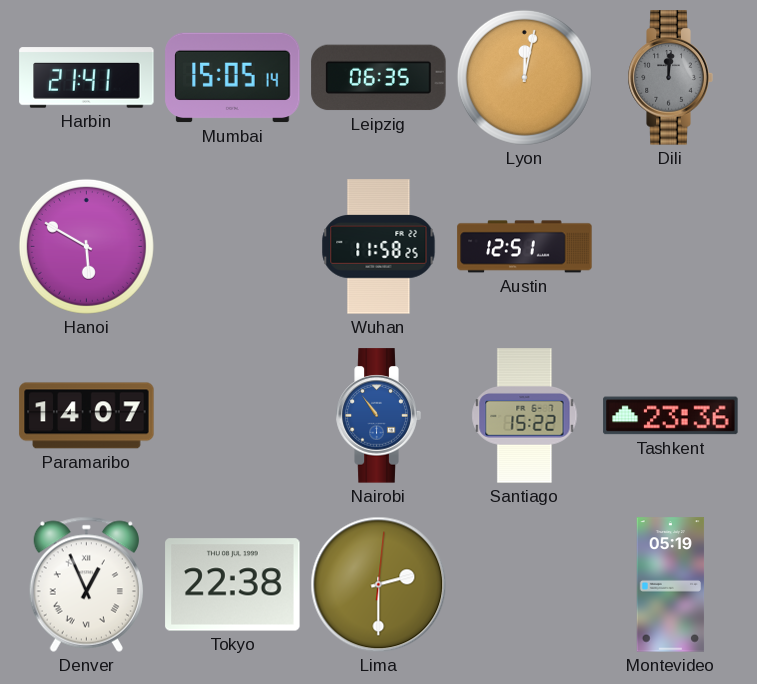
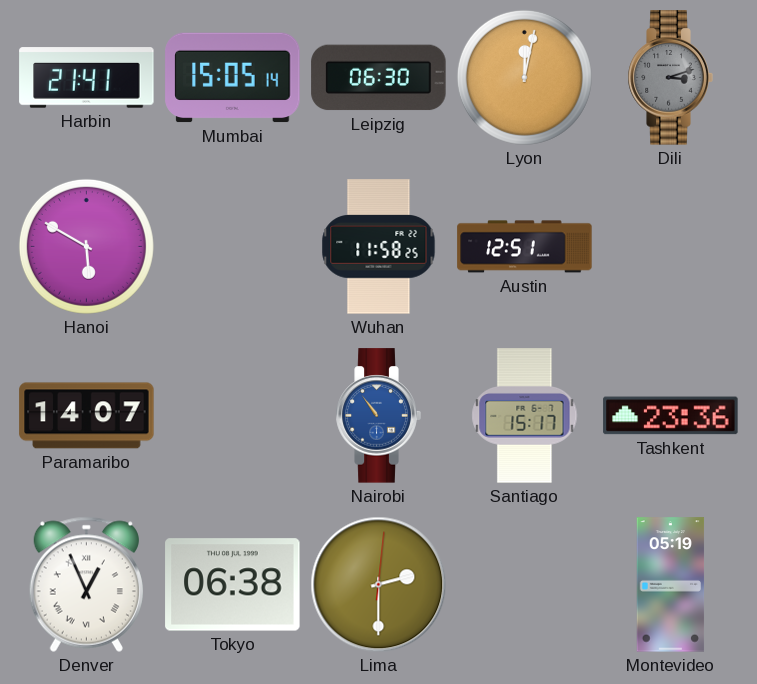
Leipzig: 06:35 -> 06:30 (379, 78)
Dili: 12:01 -> 3:12 (670, 78)
Santiago: 15:22 -> 15:17 (525, 416)
Tokyo: 22:38 -> 06:38 (233, 585)
